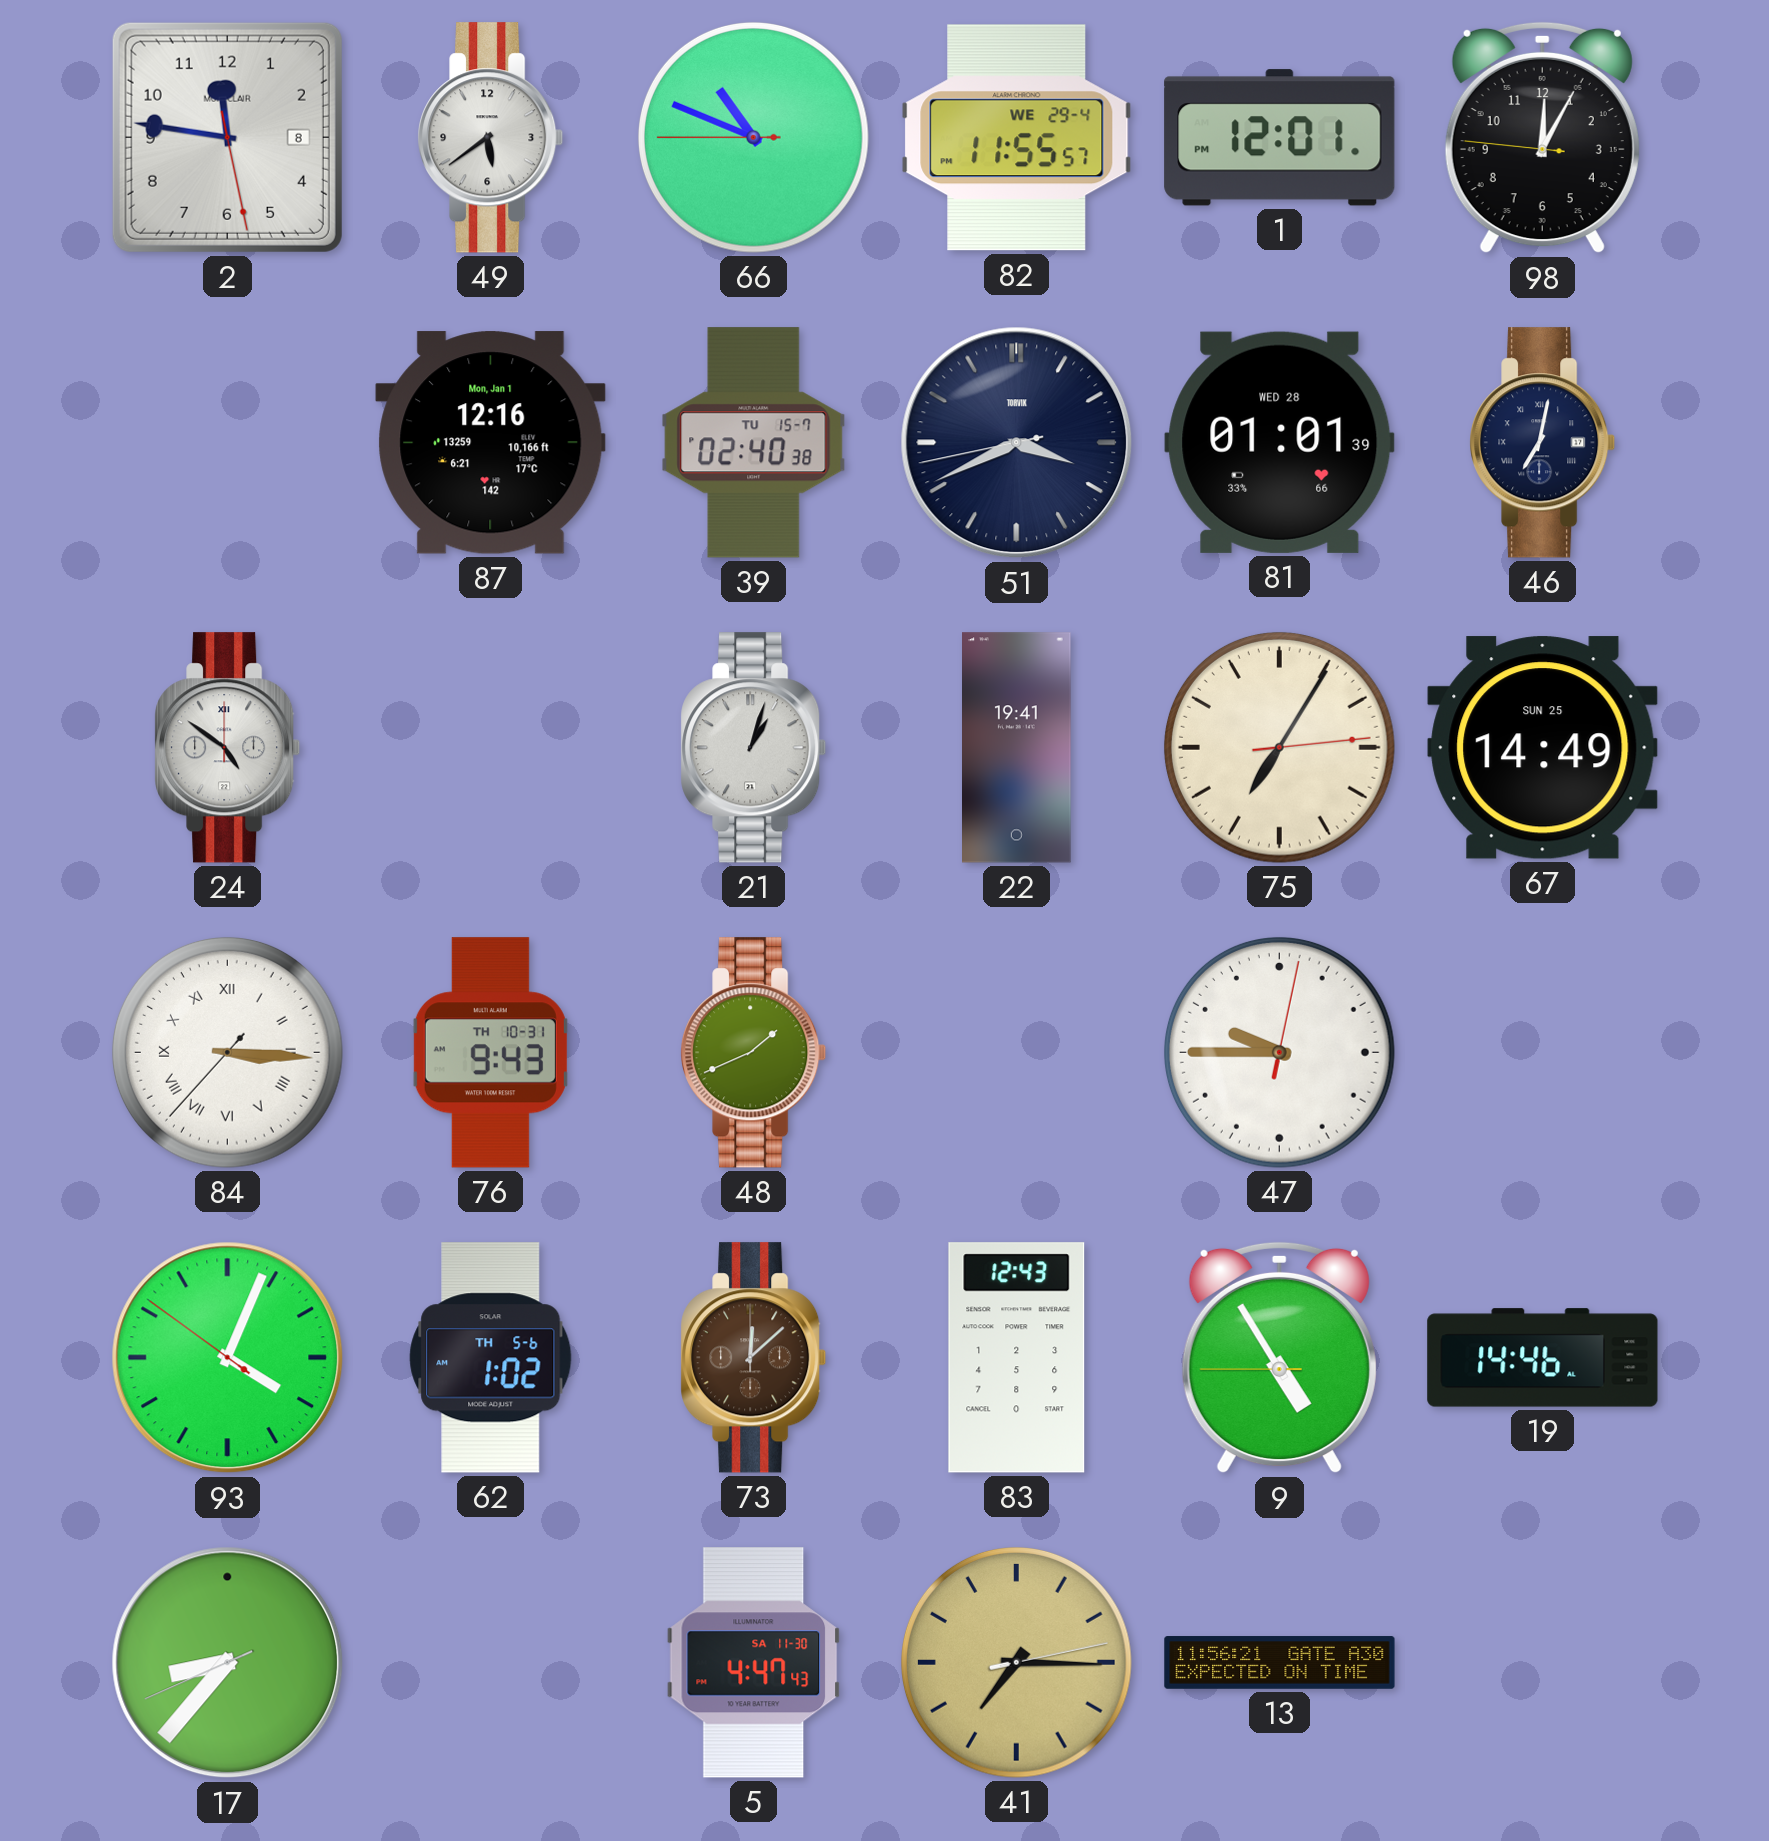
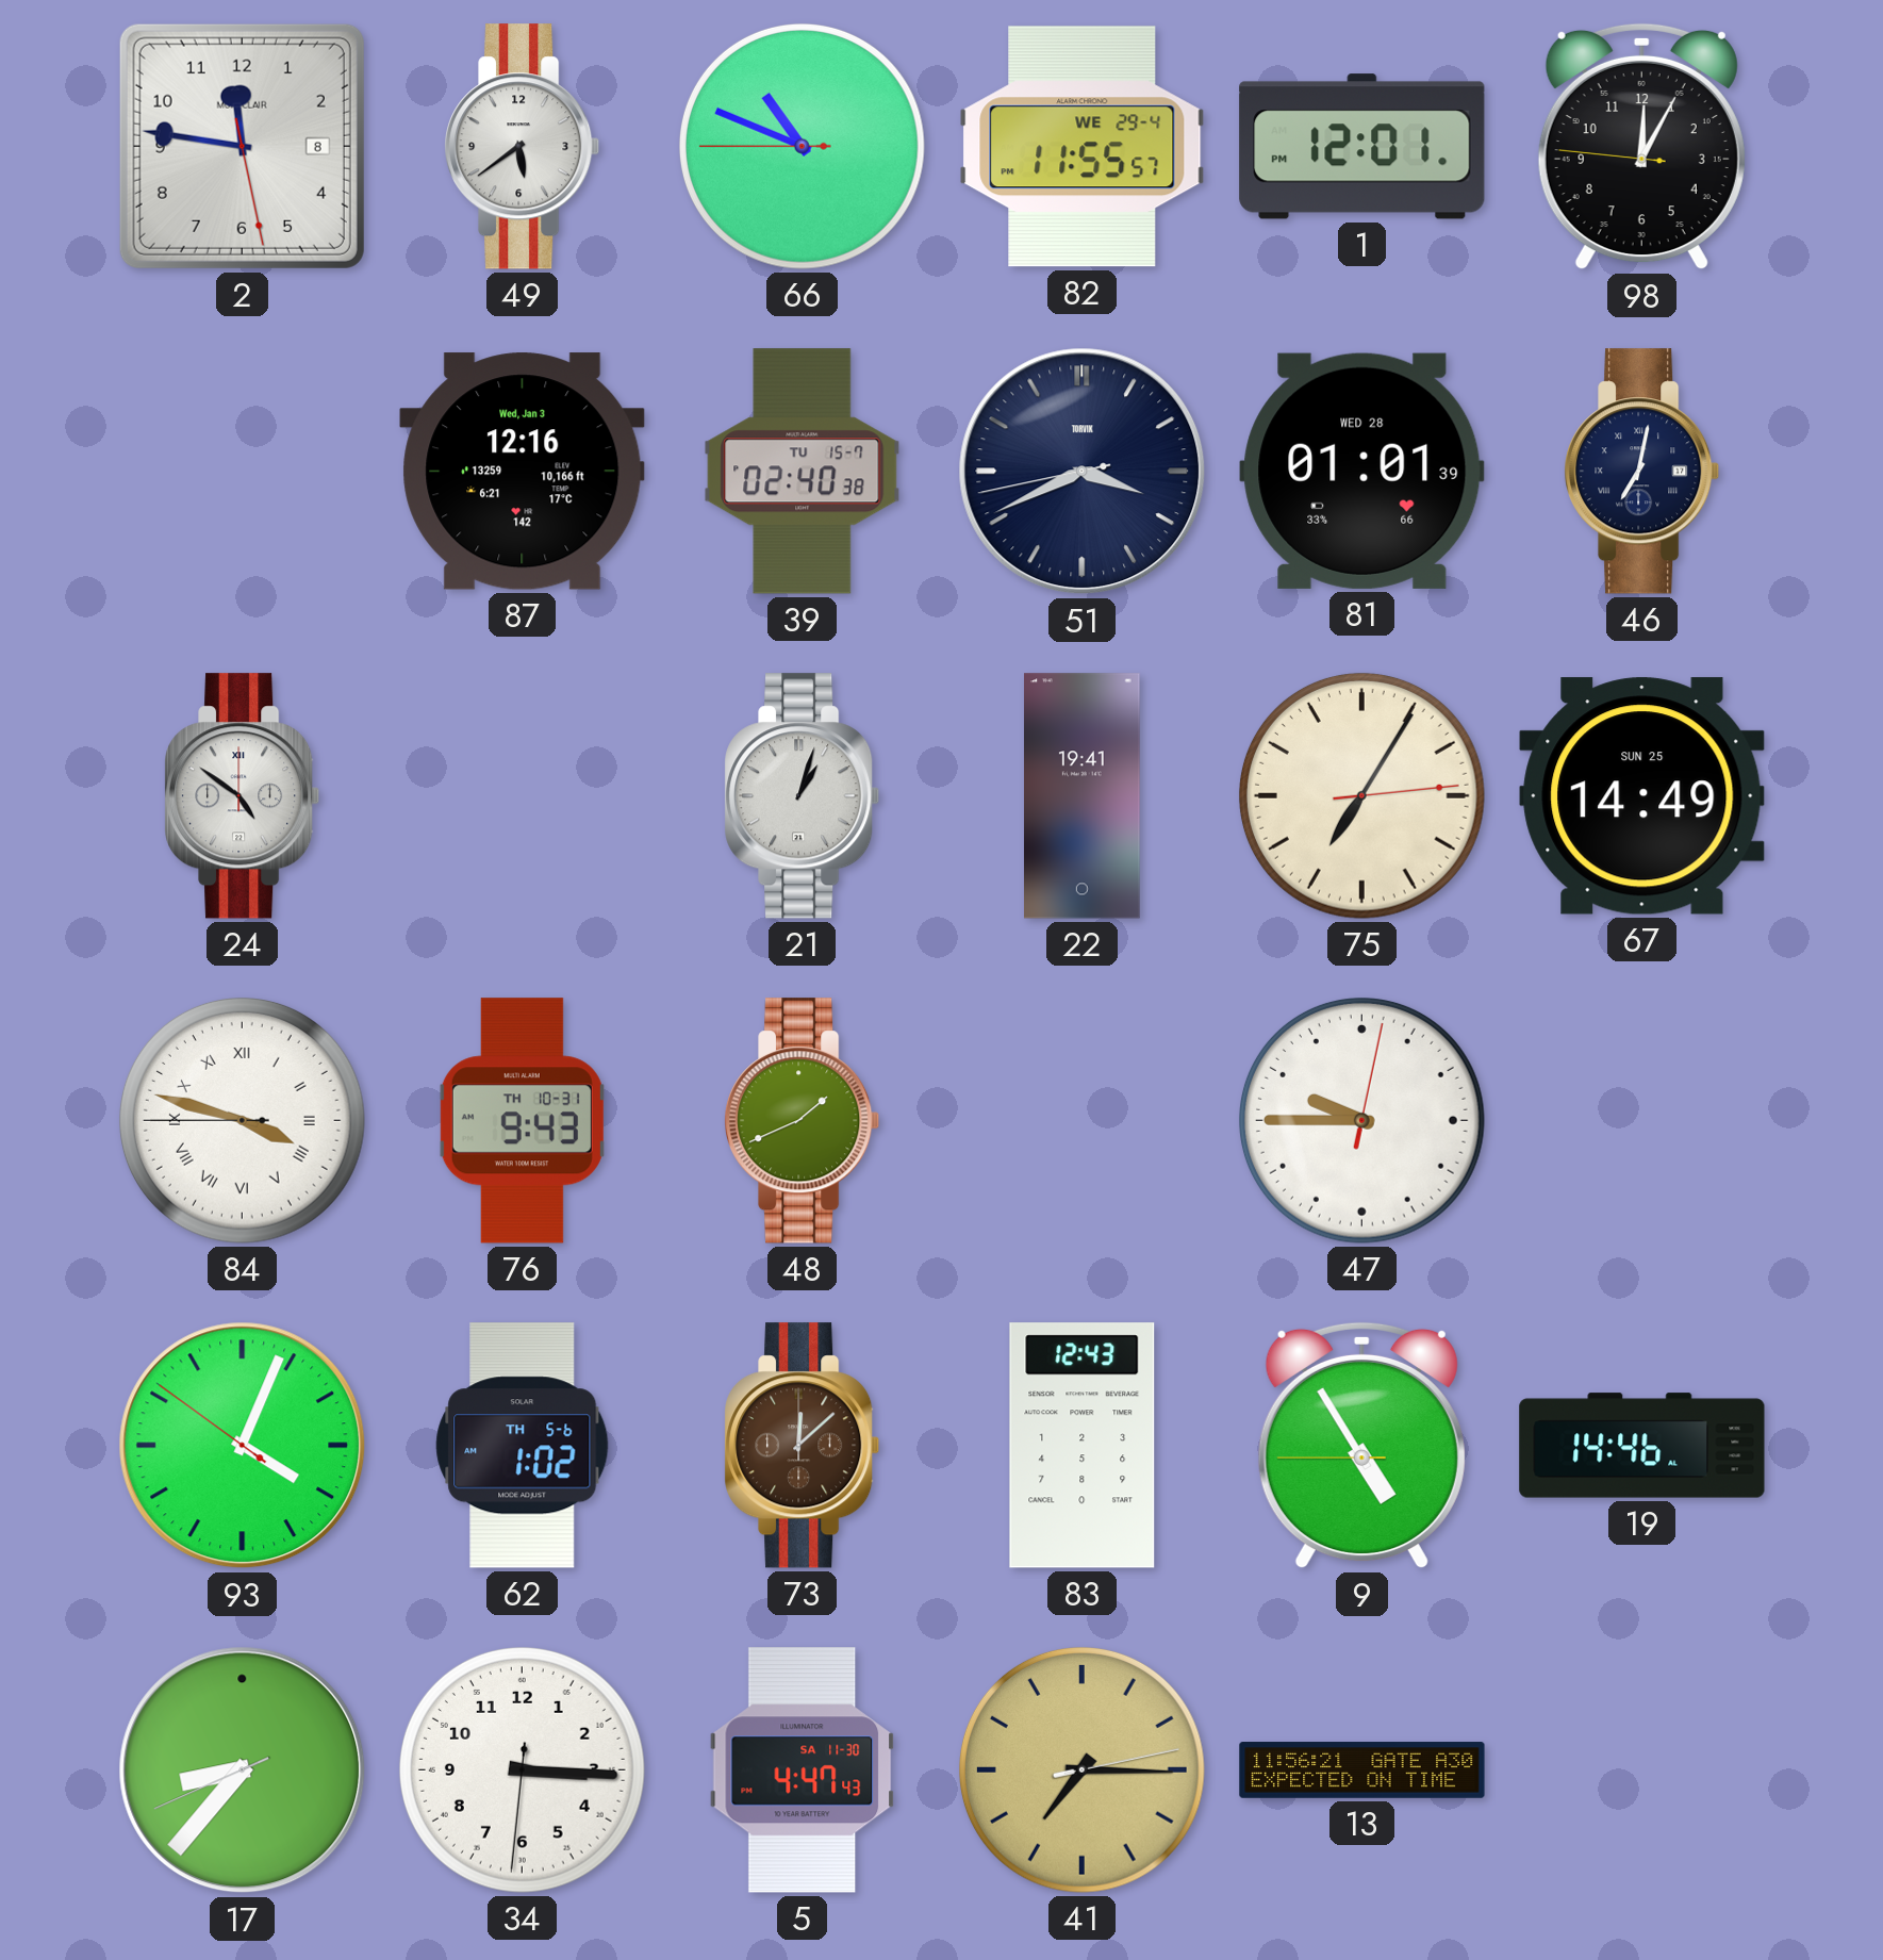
87 date: Mon, Jan 1 -> Wed, Jan 3 (523, 472)
84: 3:15 -> 3:47 (242, 1120)
34: none -> 3:15 (522, 1769)
